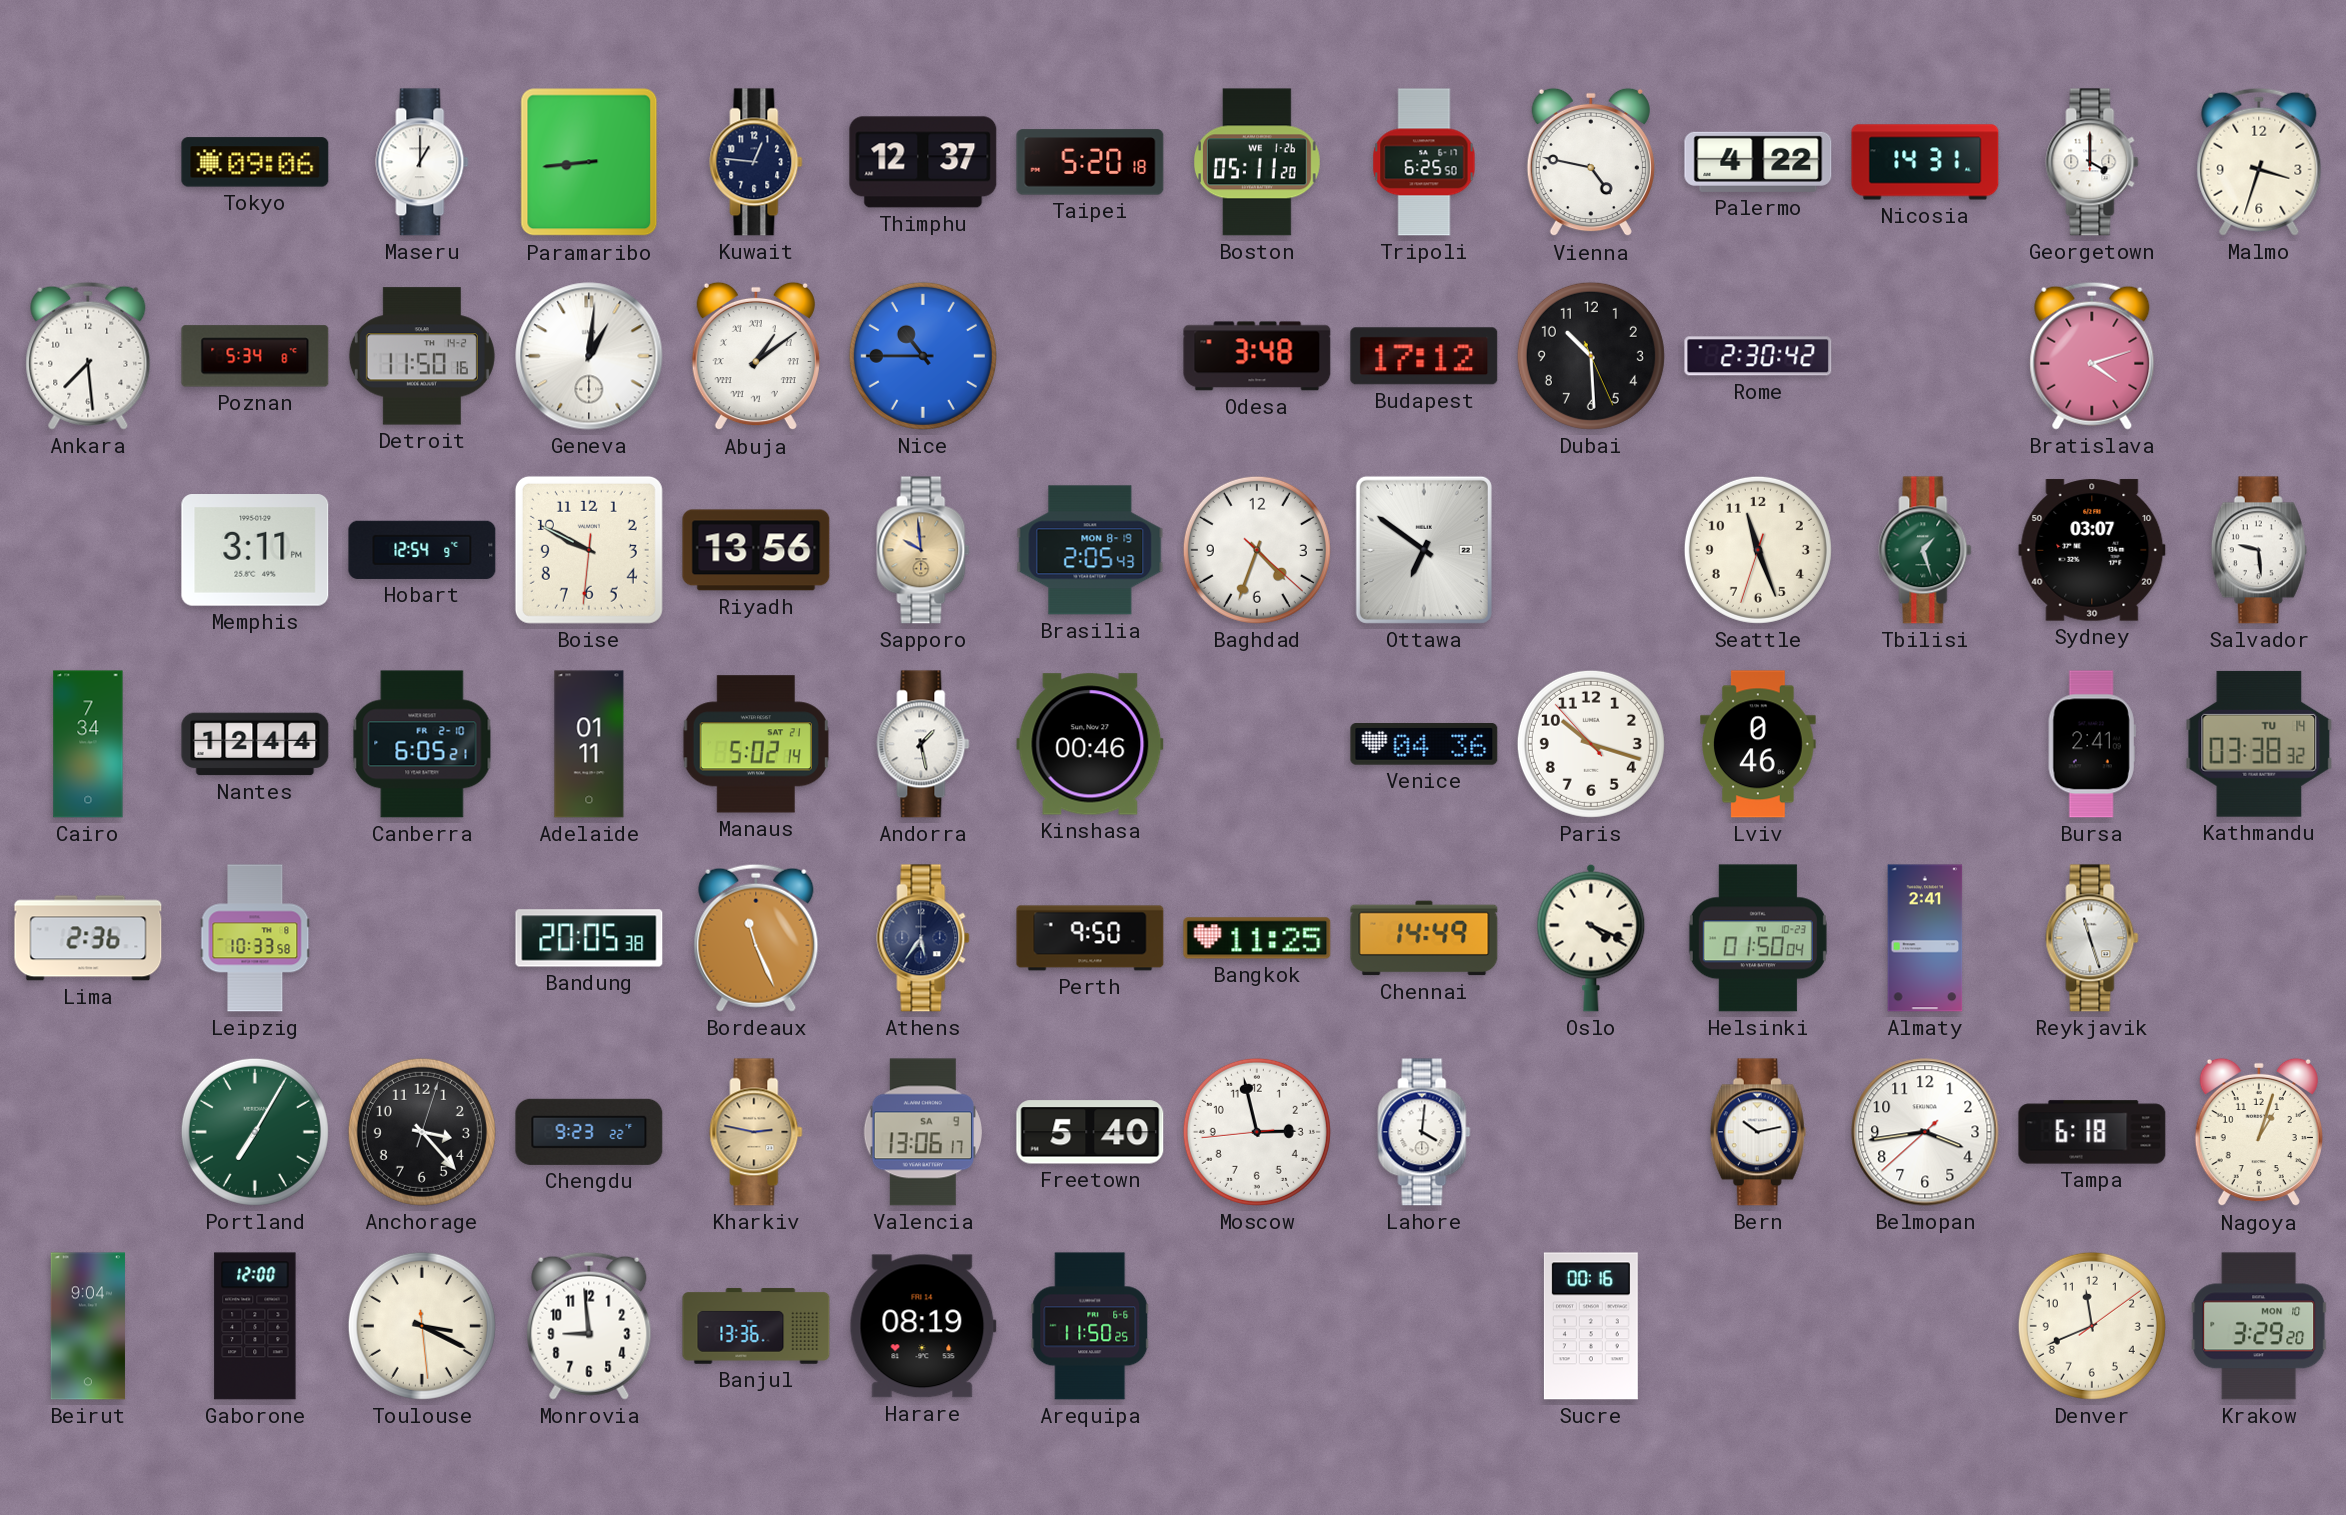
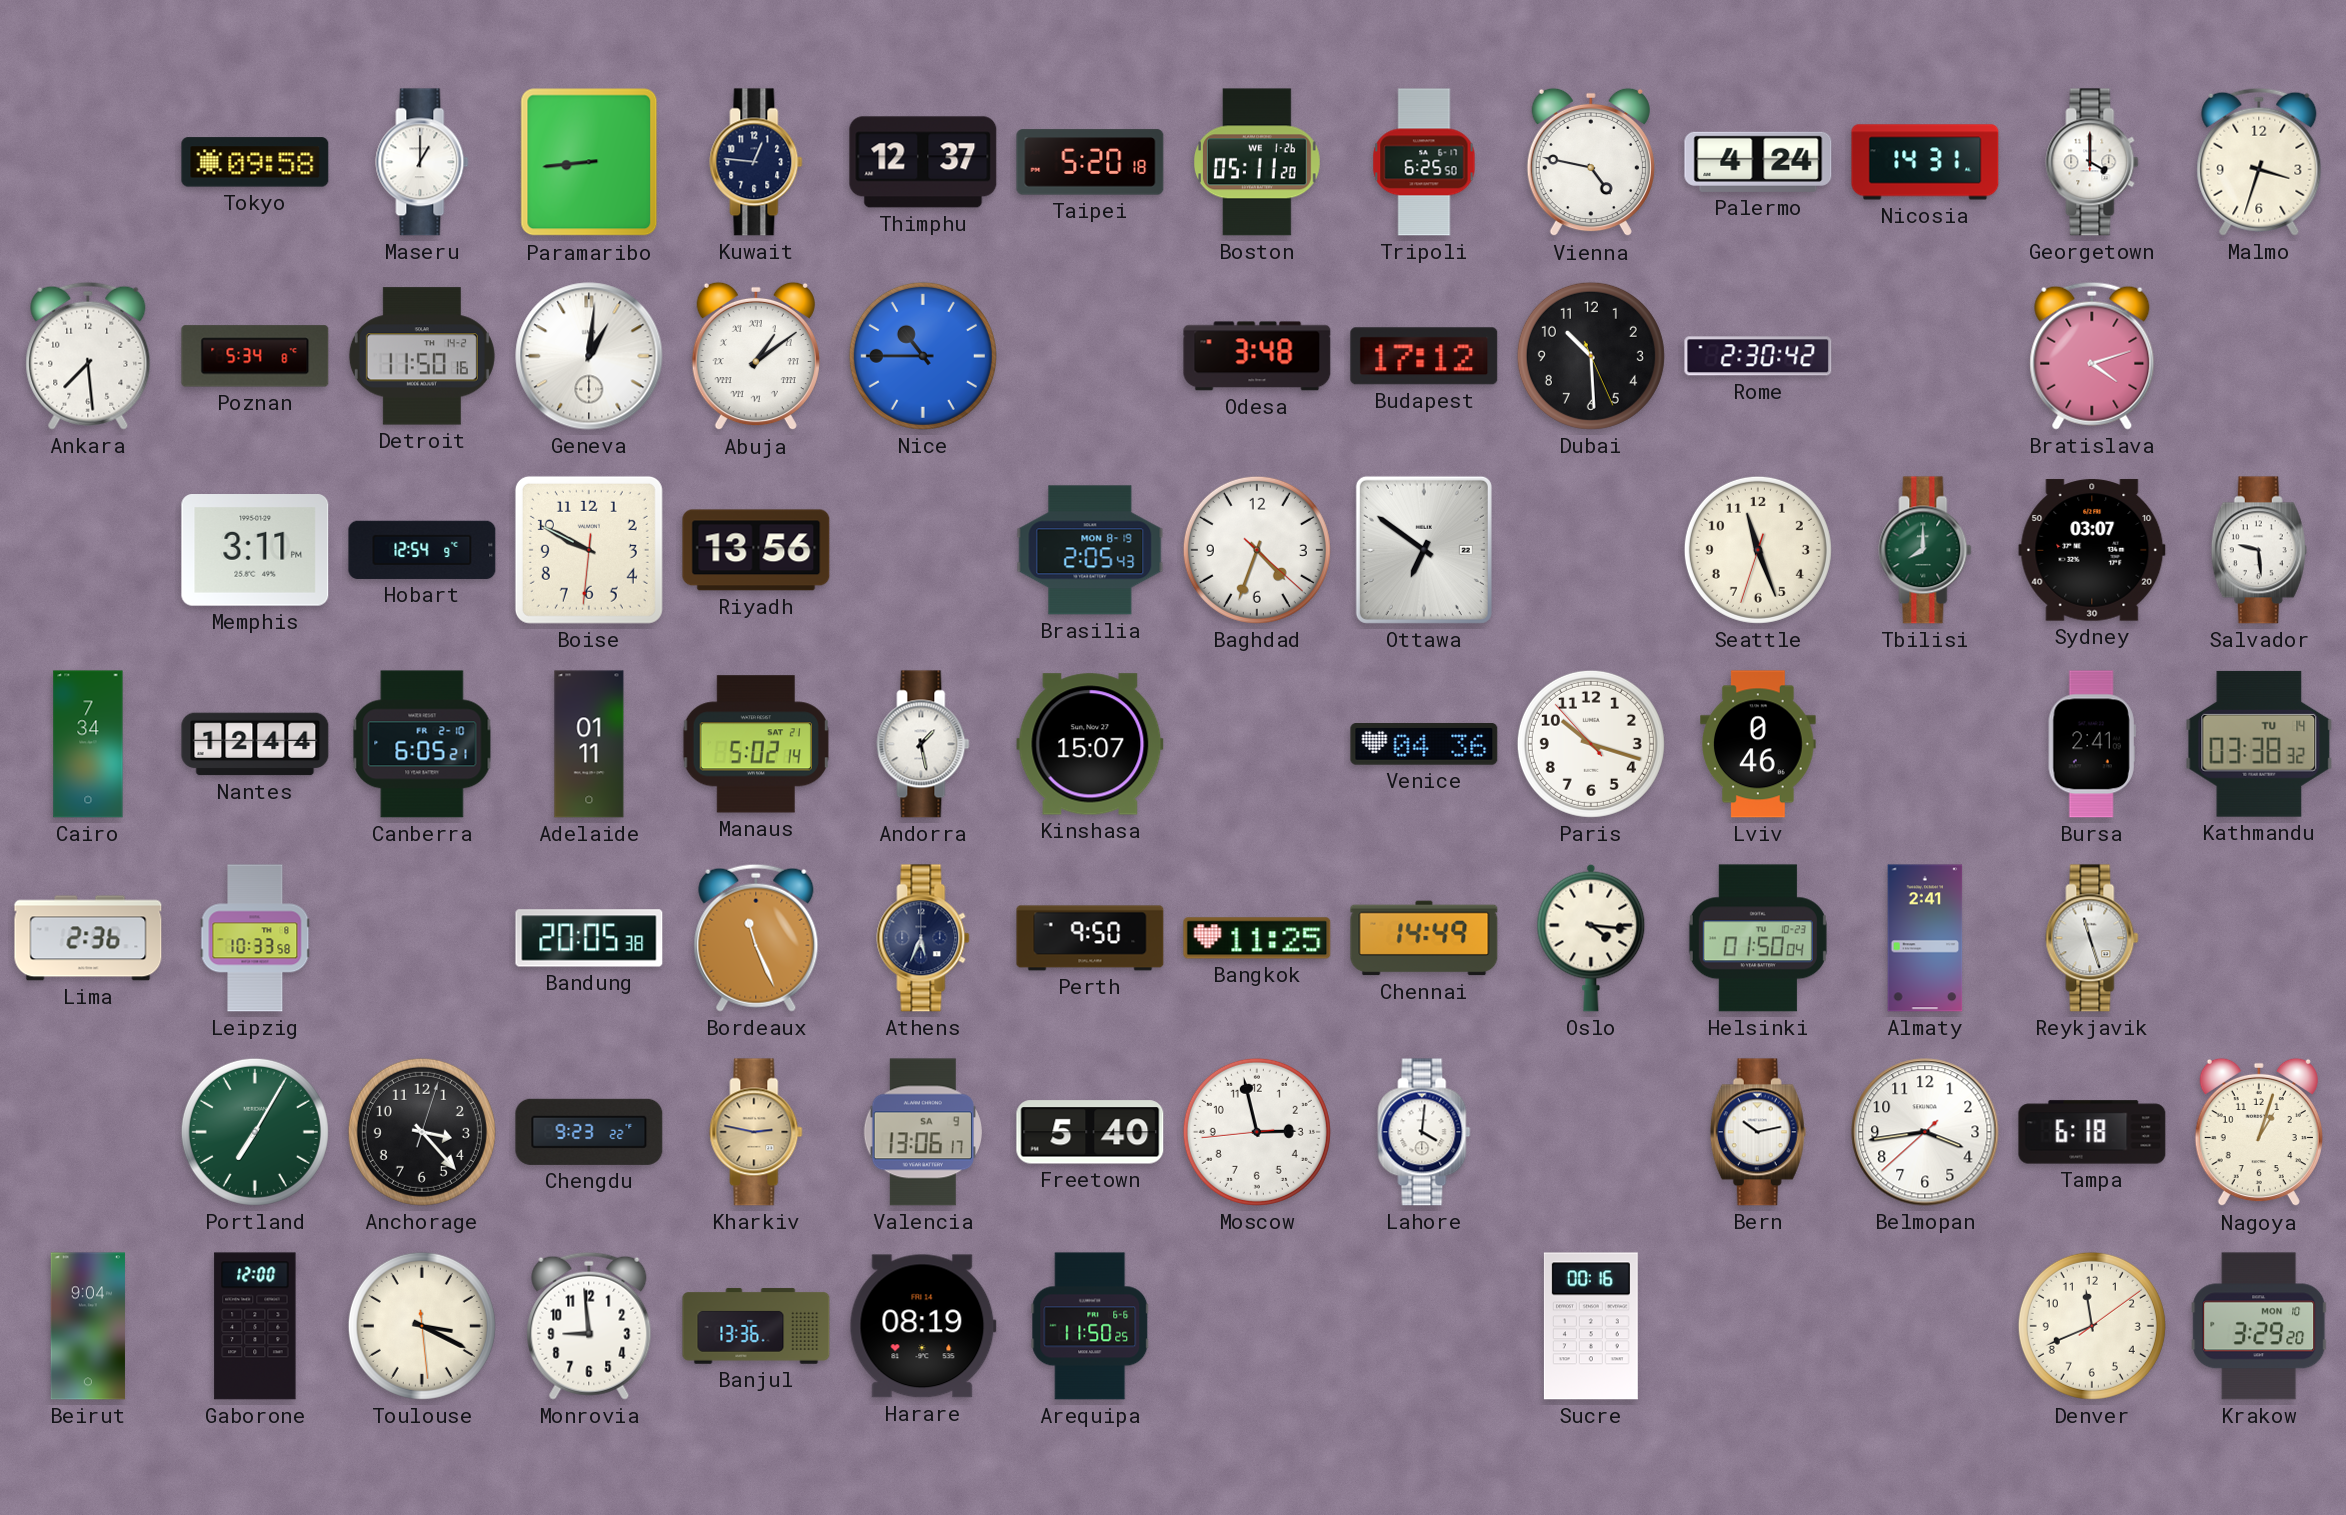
Tokyo: 09:06 -> 09:58 (255, 162)
Palermo: 4:22 -> 4:24 (1758, 162)
Sapporo: 9:59 -> none (923, 550)
Tbilisi: 1:27 -> 8:00 (1925, 550)
Kinshasa: 00:46 -> 15:07 (1090, 744)
Athens: 5:36 -> 5:34 (923, 938)
Oslo: 4:19 -> 4:16 (1591, 938)
